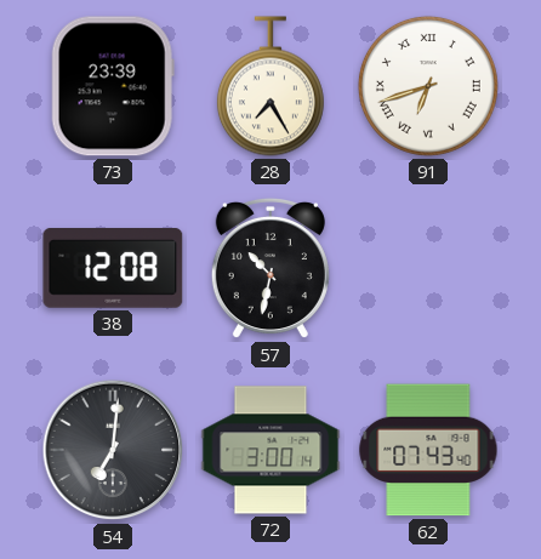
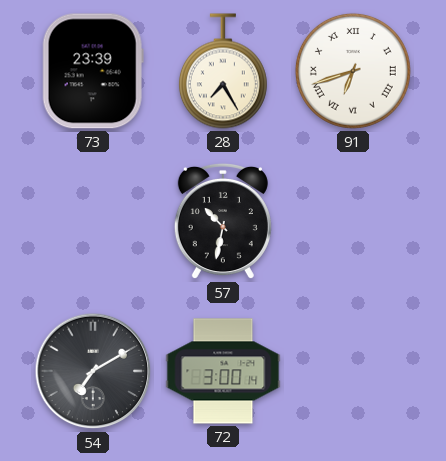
38: 12:08 -> none (113, 269)
54: 7:01 -> 7:10 (93, 371)
62: 07:43 -> none (428, 450)
